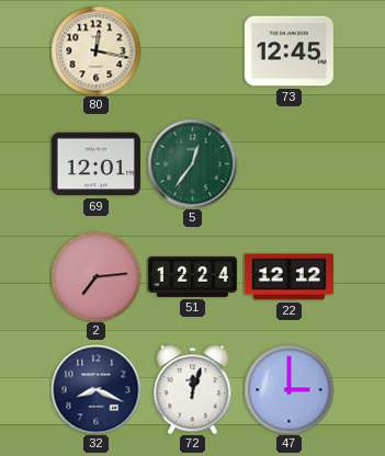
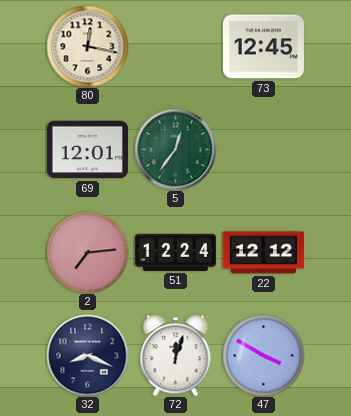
47: 3:00 -> 3:50 (263, 355)
